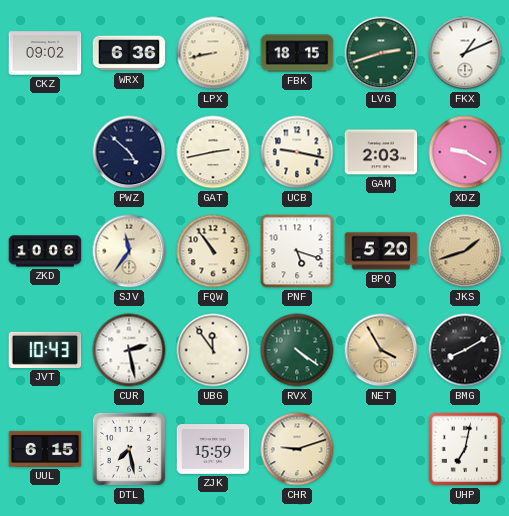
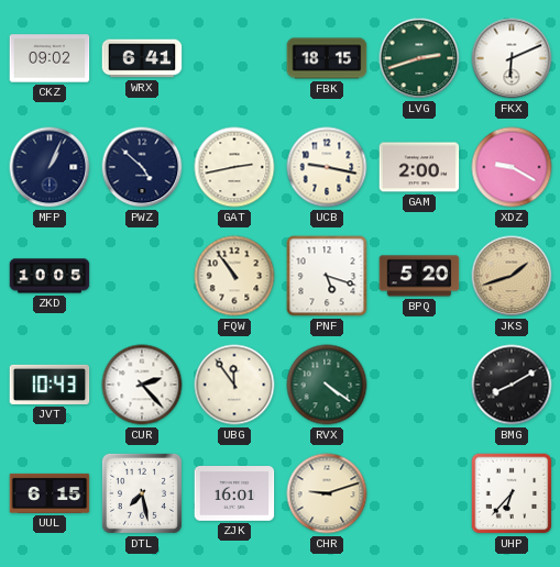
WRX: 6:36 -> 6:41 (142, 58)
LPX: 8:43 -> none (213, 53)
FKX: 1:11 -> 6:11 (512, 58)
MFP: none -> 1:04 (50, 167)
GAM: 2:03 -> 2:00 (419, 167)
ZKD: 10:06 -> 10:05 (50, 276)
SJV: 11:36 -> none (129, 251)
CUR: 2:28 -> 2:23 (142, 385)
NET: 3:55 -> none (381, 350)
ZJK: 15:59 -> 16:01 (234, 494)
UHP: 7:02 -> 6:37 (512, 493)
